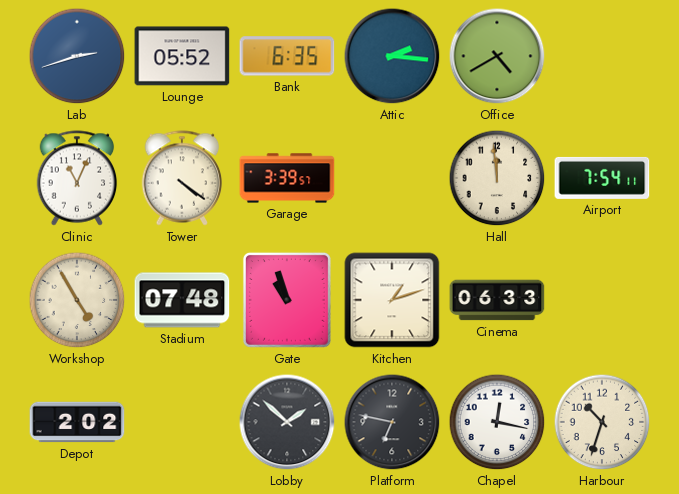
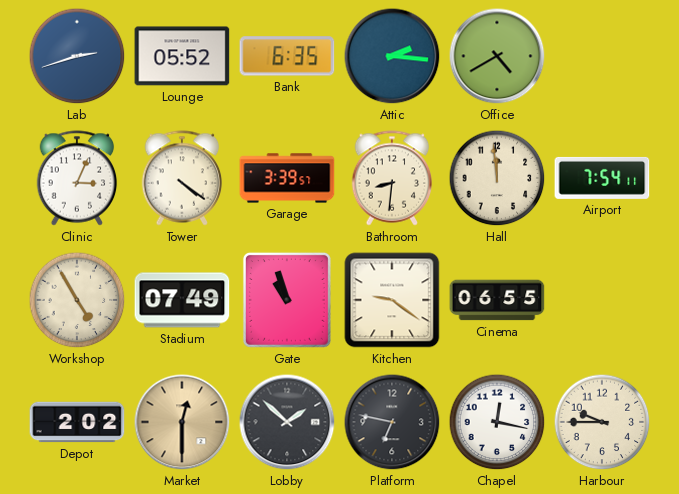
Clinic: 11:04 -> 3:04 (77, 178)
Bathroom: none -> 8:31 (392, 178)
Stadium: 07:48 -> 07:49 (182, 300)
Kitchen: 1:12 -> 9:21 (392, 300)
Cinema: 06:33 -> 06:55 (497, 300)
Market: none -> 12:30 (182, 422)
Harbour: 10:33 -> 9:45 (602, 422)
